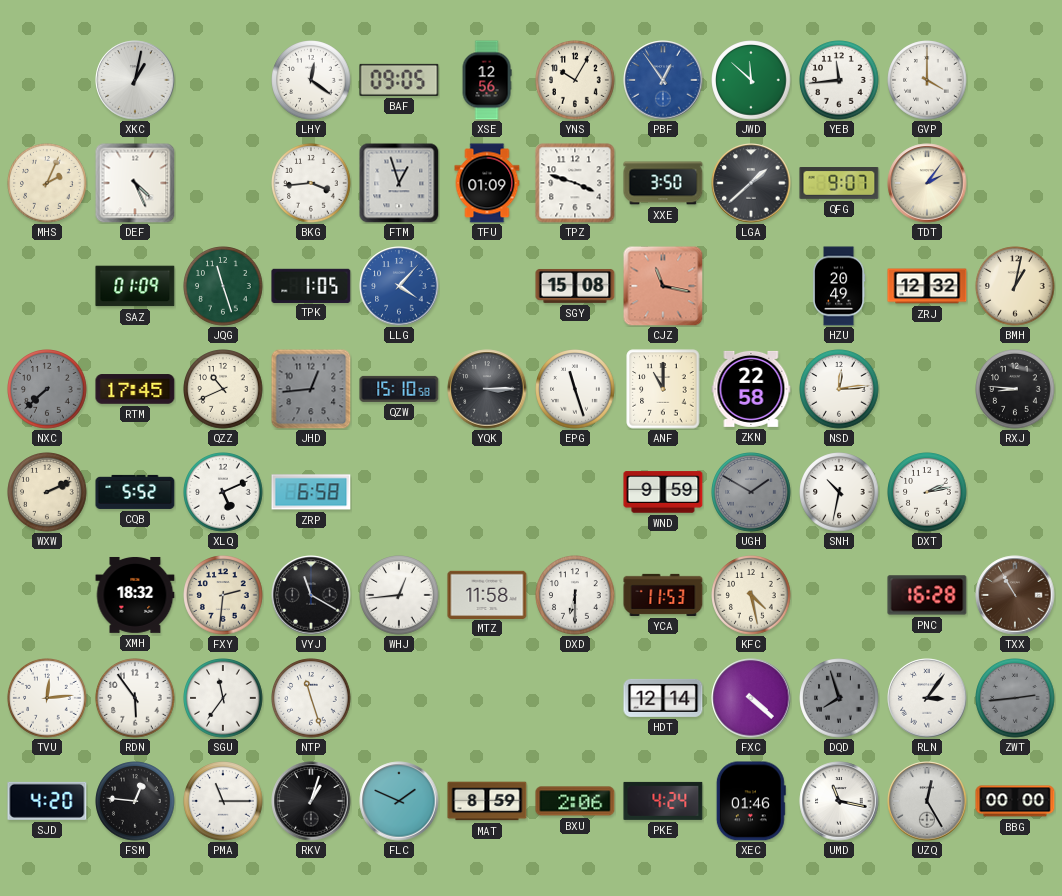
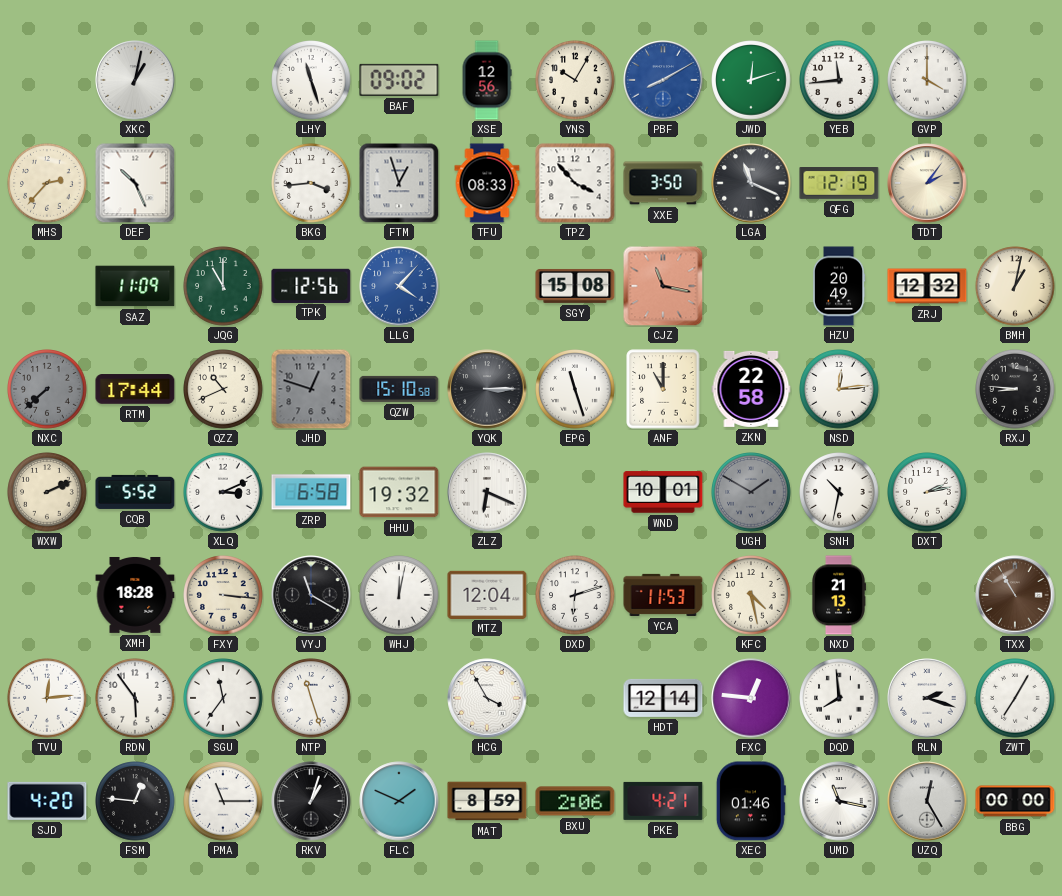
LHY: 12:21 -> 11:27 (311, 80)
BAF: 09:05 -> 09:02 (399, 80)
PBF: 12:54 -> 8:10 (663, 80)
JWD: 11:52 -> 12:12 (751, 80)
MHS: 2:04 -> 2:37 (47, 183)
DEF: 4:26 -> 10:26 (135, 183)
TFU: 01:09 -> 08:33 (487, 183)
TPZ: 3:48 -> 3:53 (575, 183)
LGA: 1:38 -> 11:19 (751, 183)
QFG: 9:07 -> 12:19 (839, 184)
SAZ: 01:09 -> 11:09 (135, 286)
JQG: 11:27 -> 11:00 (223, 286)
TPK: 1:05 -> 12:56 (311, 285)
RTM: 17:45 -> 17:44 (135, 389)
JHD: 12:44 -> 12:48 (311, 389)
XLQ: 5:11 -> 3:11 (223, 492)
HHU: none -> 19:32 (399, 492)
ZLZ: none -> 6:19 (487, 492)
WND: 9:59 -> 10:01 (663, 492)
XMH: 18:32 -> 18:28 (135, 595)
FXY: 2:31 -> 3:16 (223, 595)
WHJ: 12:44 -> 12:02 (399, 595)
MTZ: 11:58 -> 12:04 (487, 594)
DXD: 6:30 -> 6:12 (575, 595)
NXD: none -> 21:13 (839, 595)
PNC: 16:28 -> none (927, 595)
HCG: none -> 3:55 (487, 698)
FXC: 4:22 -> 12:46 (751, 698)
DQD: 7:57 -> 7:59 (839, 698)
DQD dial: grey -> white (839, 698)
RLN: 3:06 -> 2:18 (927, 698)
ZWT: 2:44 -> 7:05 (1015, 698)
ZWT dial: grey -> white (1015, 698)
PKE: 4:24 -> 4:21 (663, 801)
